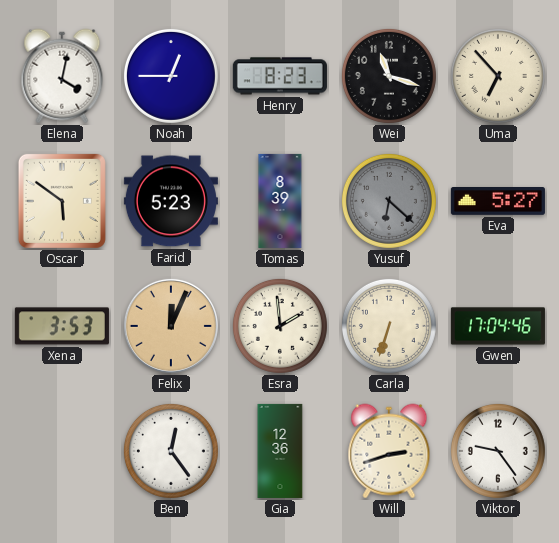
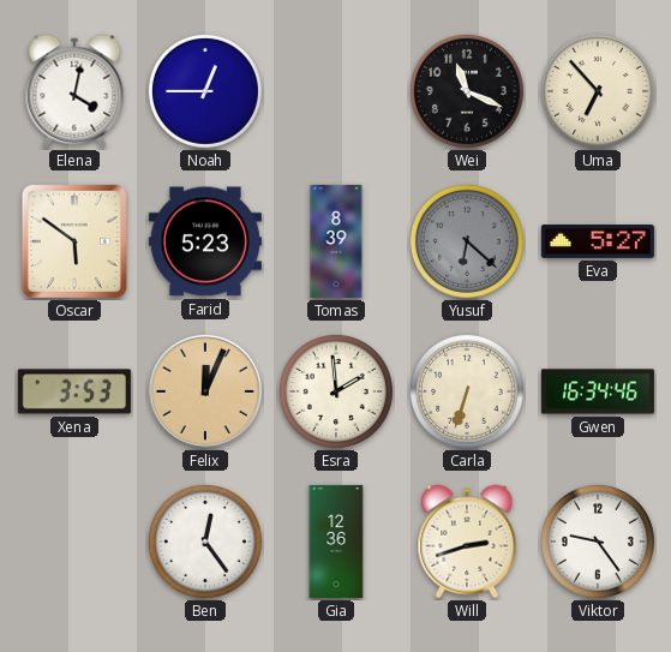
Henry: 8:23 -> none (280, 76)
Wei: 11:18 -> 11:19 (467, 91)
Gwen: 17:04 -> 16:34 (598, 391)
